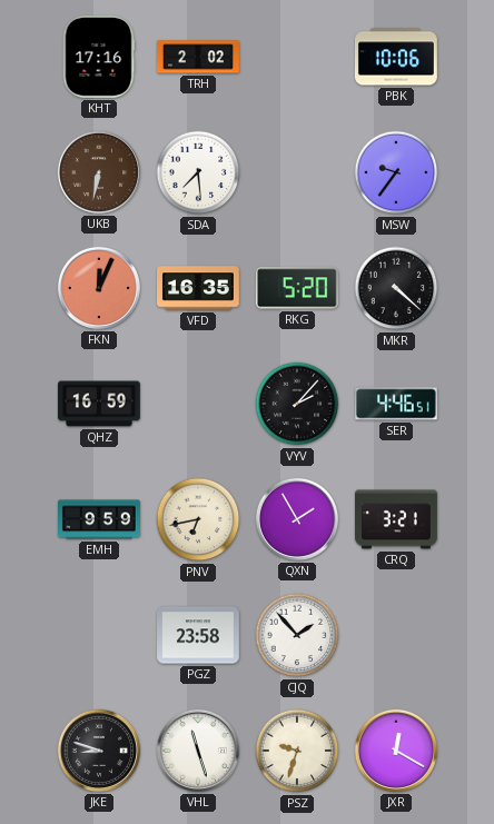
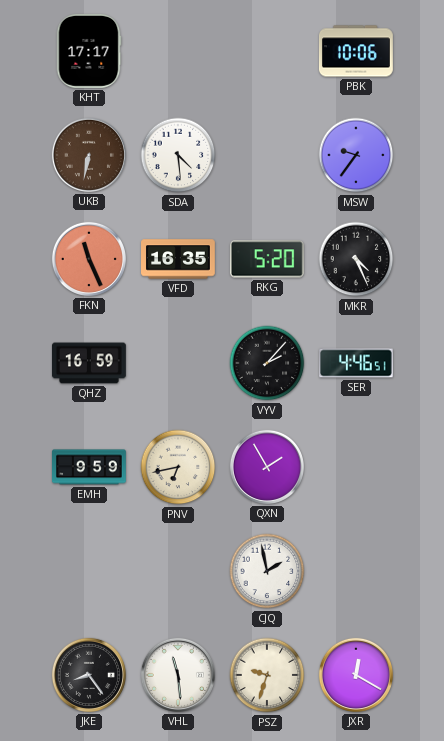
KHT: 17:16 -> 17:17 (89, 51)
TRH: 2:02 -> none (199, 57)
SDA: 7:29 -> 4:29 (178, 155)
FKN: 12:04 -> 11:26 (89, 259)
MKR: 4:22 -> 4:26 (356, 259)
CRQ: 3:21 -> none (397, 519)
PGZ: 23:58 -> none (199, 635)
CJQ: 1:53 -> 1:58 (267, 571)
JKE: 8:48 -> 8:24 (89, 675)
VHL: 11:27 -> 11:29 (178, 675)
